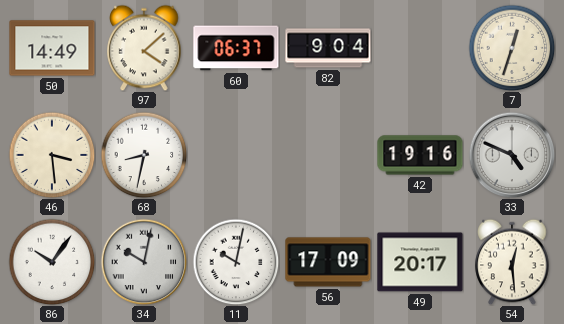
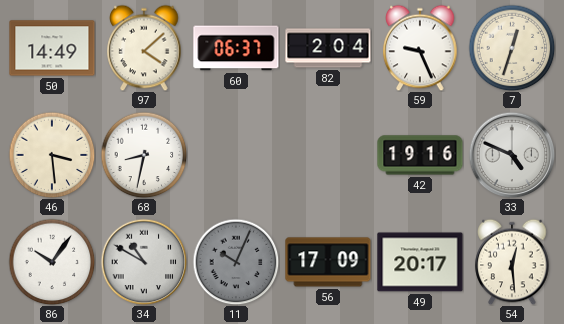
82: 9:04 -> 2:04 (328, 48)
59: none -> 9:26 (420, 48)
34: 10:02 -> 10:50 (144, 262)
11: 10:02 -> 10:04 (236, 262)
11 dial: white -> grey (236, 262)
